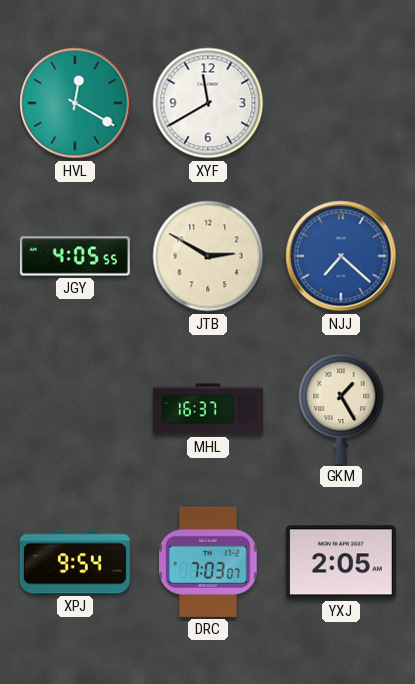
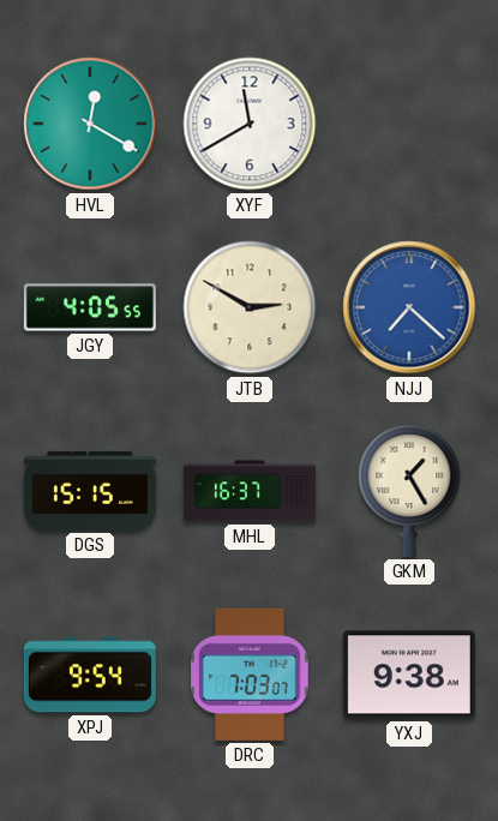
DGS: none -> 15:15 (90, 491)
YXJ: 2:05 -> 9:38 (409, 675)
